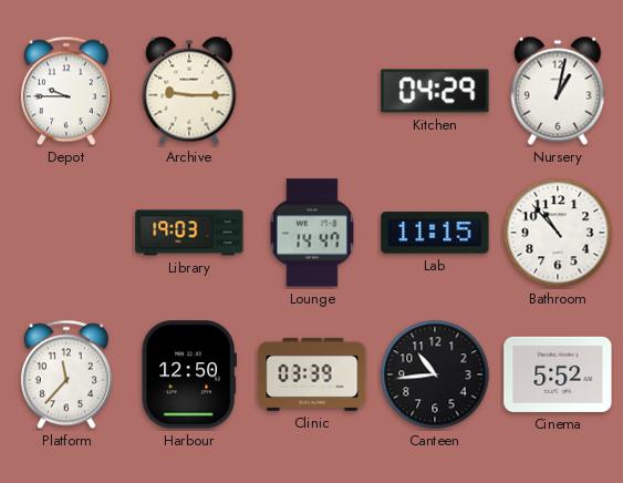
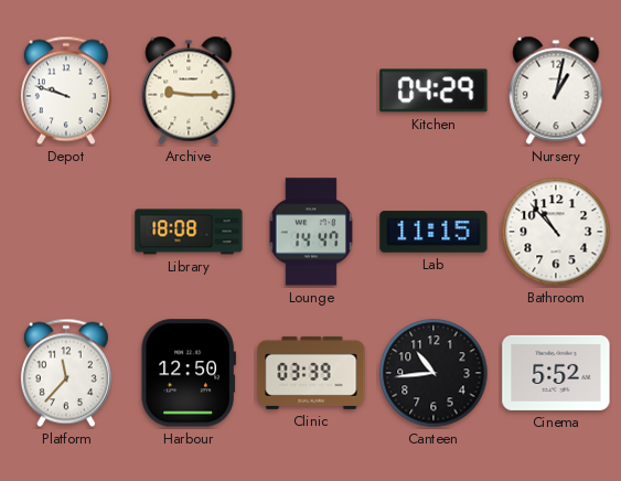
Depot: 9:45 -> 9:48 (66, 90)
Library: 19:03 -> 18:08 (189, 232)
